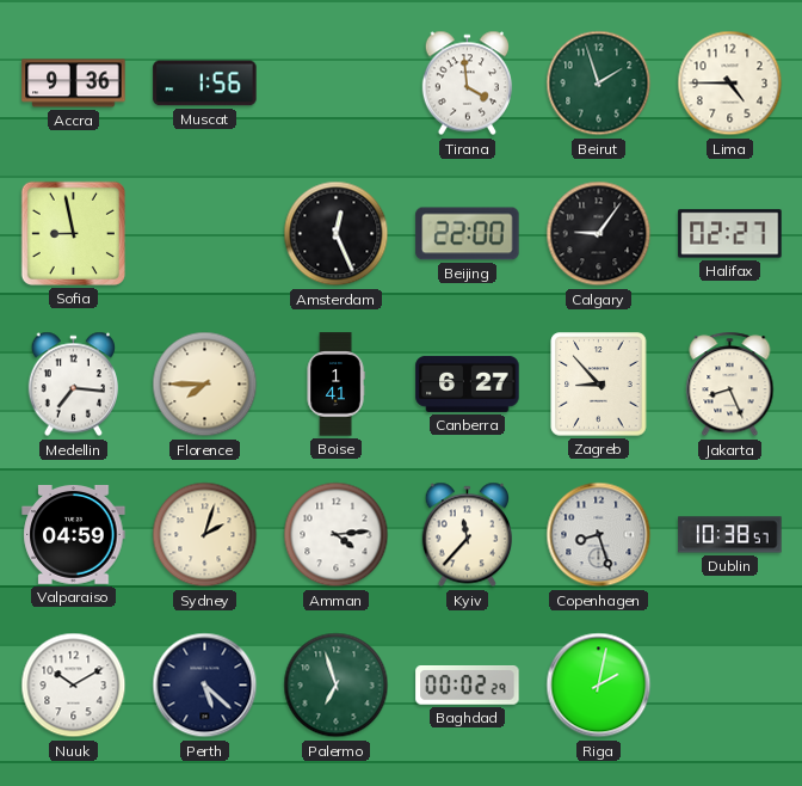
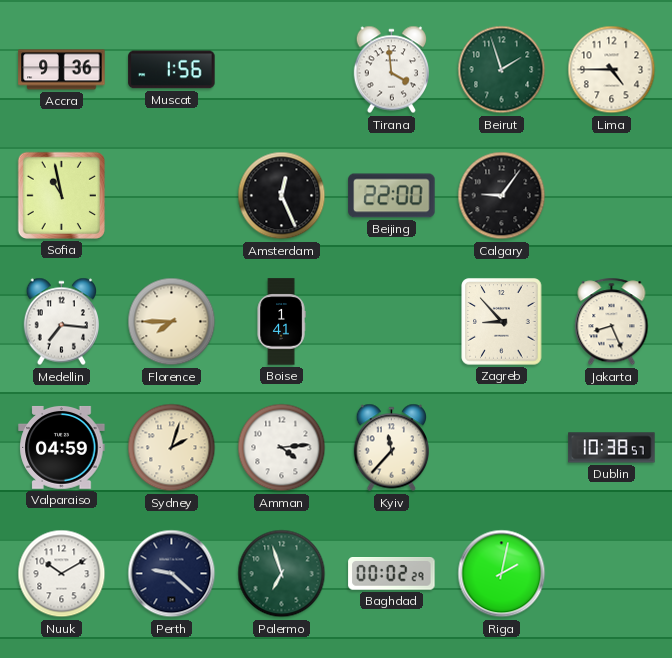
Sofia: 8:58 -> 10:58 (61, 195)
Halifax: 02:27 -> none (730, 234)
Canberra: 6:27 -> none (468, 383)
Copenhagen: 8:27 -> none (599, 535)
Perth: 5:22 -> 9:22 (172, 574)
